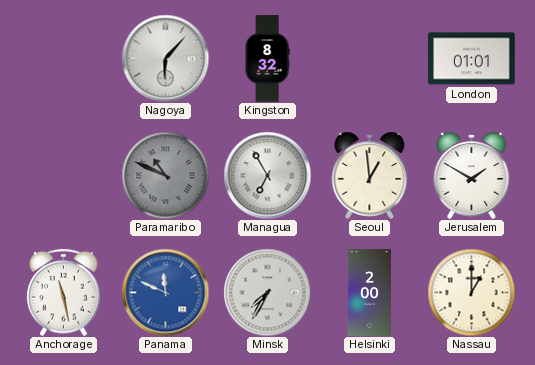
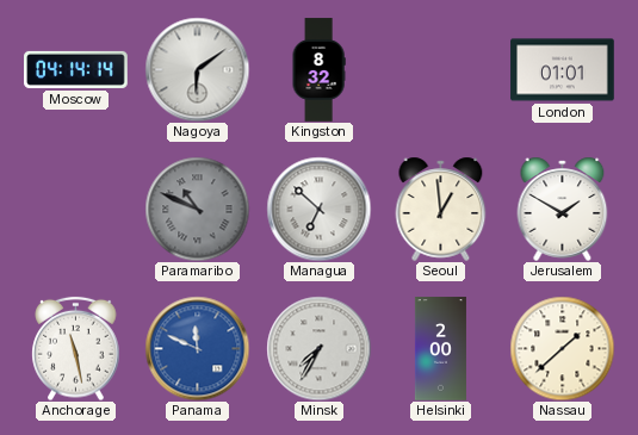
Moscow: none -> 04:14 (76, 69)
Nagoya: 6:07 -> 6:09 (197, 69)
Managua: 6:55 -> 6:52 (318, 209)
Nassau: 1:00 -> 1:38 (562, 348)
